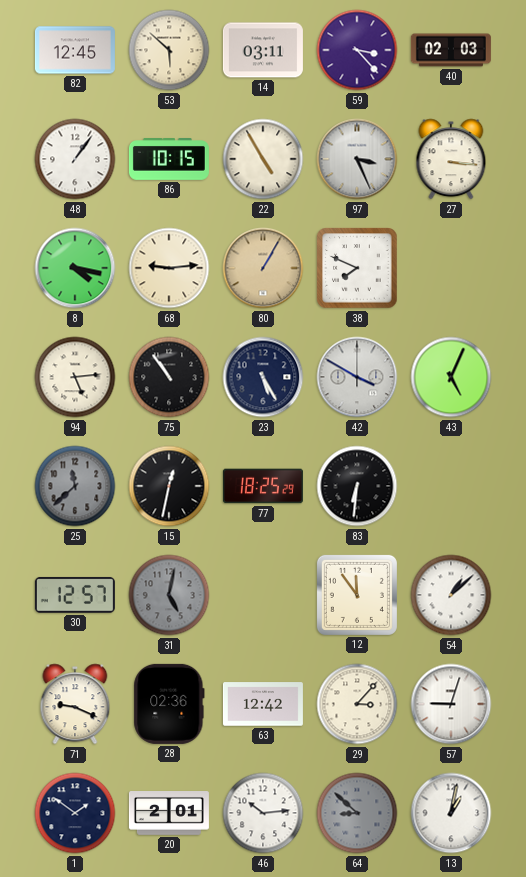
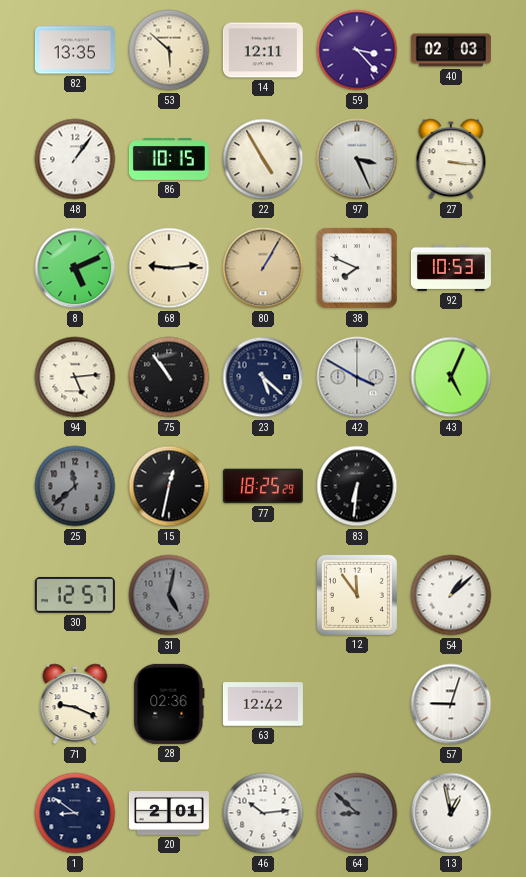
82: 12:45 -> 13:35 (75, 50)
14: 03:11 -> 12:11 (263, 50)
8: 4:17 -> 5:11 (75, 268)
92: none -> 10:53 (451, 268)
23: 5:25 -> 5:22 (263, 377)
29: 3:07 -> none (357, 704)
1: 1:51 -> 8:51 (75, 813)
13: 1:02 -> 12:58 (451, 813)
